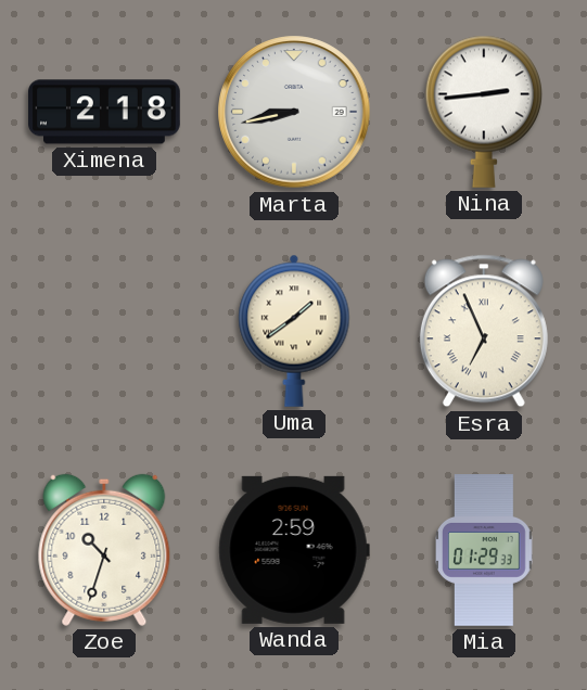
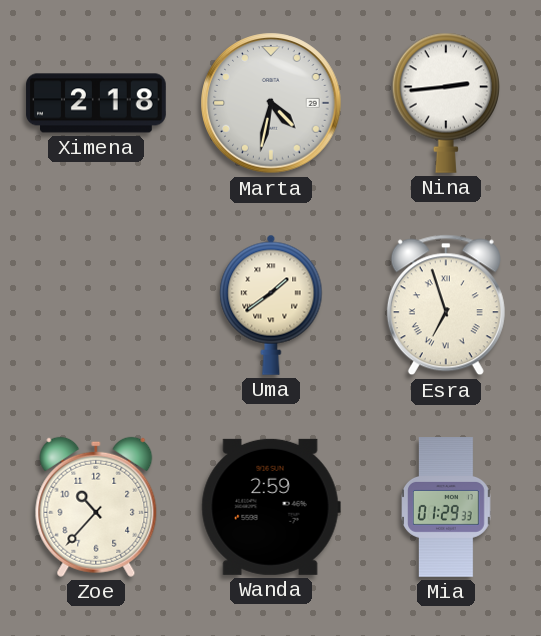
Marta: 8:43 -> 4:32 (271, 103)
Esra: 6:56 -> 6:57 (446, 305)
Zoe: 10:33 -> 10:37 (96, 507)
